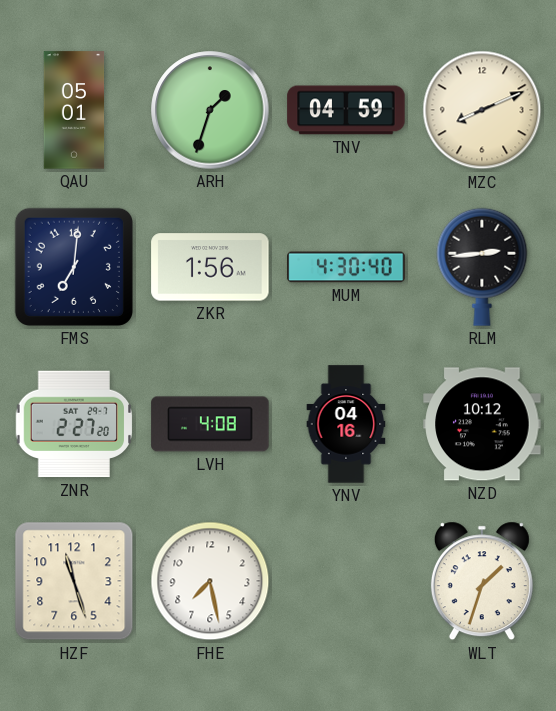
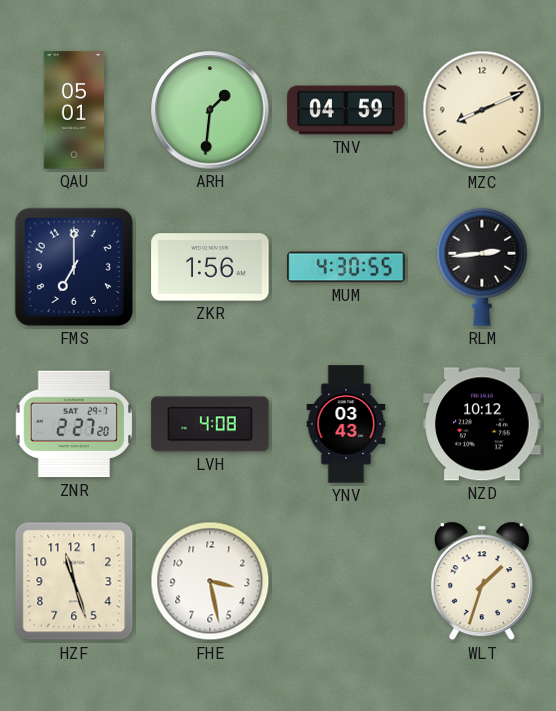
ARH: 1:33 -> 1:31 (210, 110)
FMS: 7:01 -> 7:00 (74, 267)
MUM: 4:30:40 -> 4:30:55 (346, 267)
YNV: 04:16 -> 03:43 (346, 424)
FHE: 7:28 -> 3:28 (210, 581)
